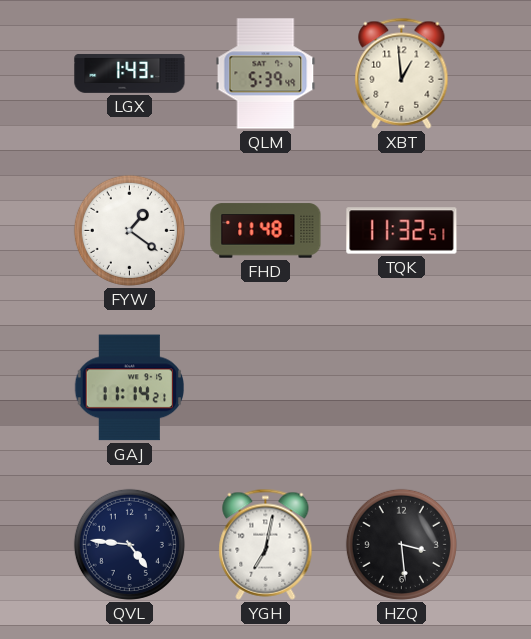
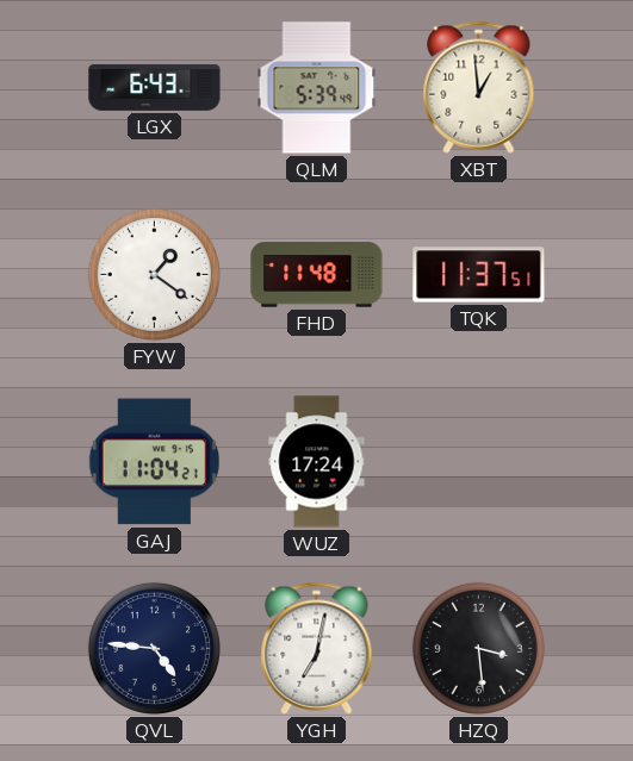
LGX: 1:43 -> 6:43 (155, 87)
TQK: 11:32 -> 11:37 (479, 275)
GAJ: 11:14 -> 11:04 (155, 462)
WUZ: none -> 17:24 (317, 462)
